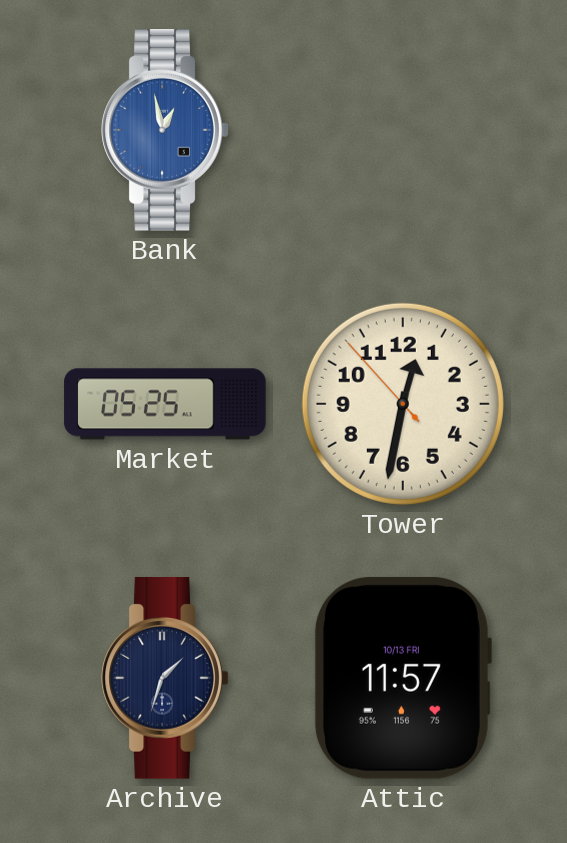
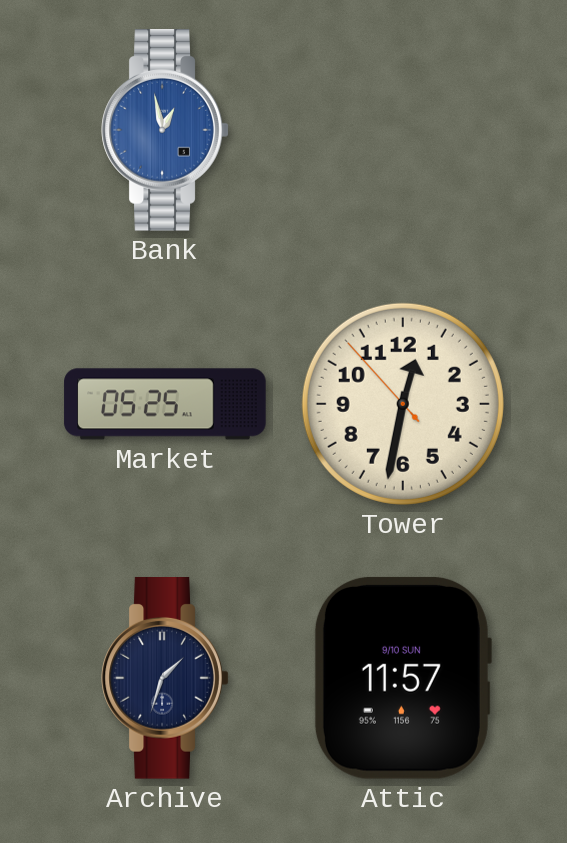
Attic date: 10/13 FRI -> 9/10 SUN (402, 678)
